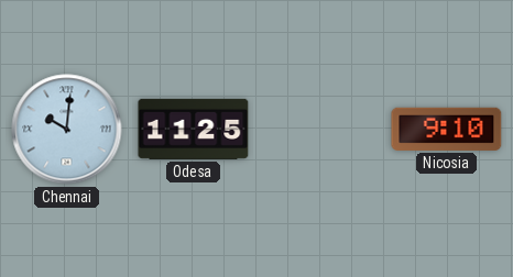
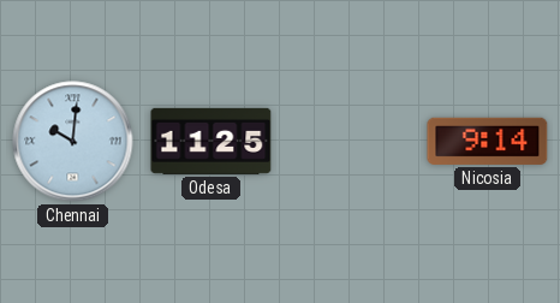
Nicosia: 9:10 -> 9:14 (488, 141)
